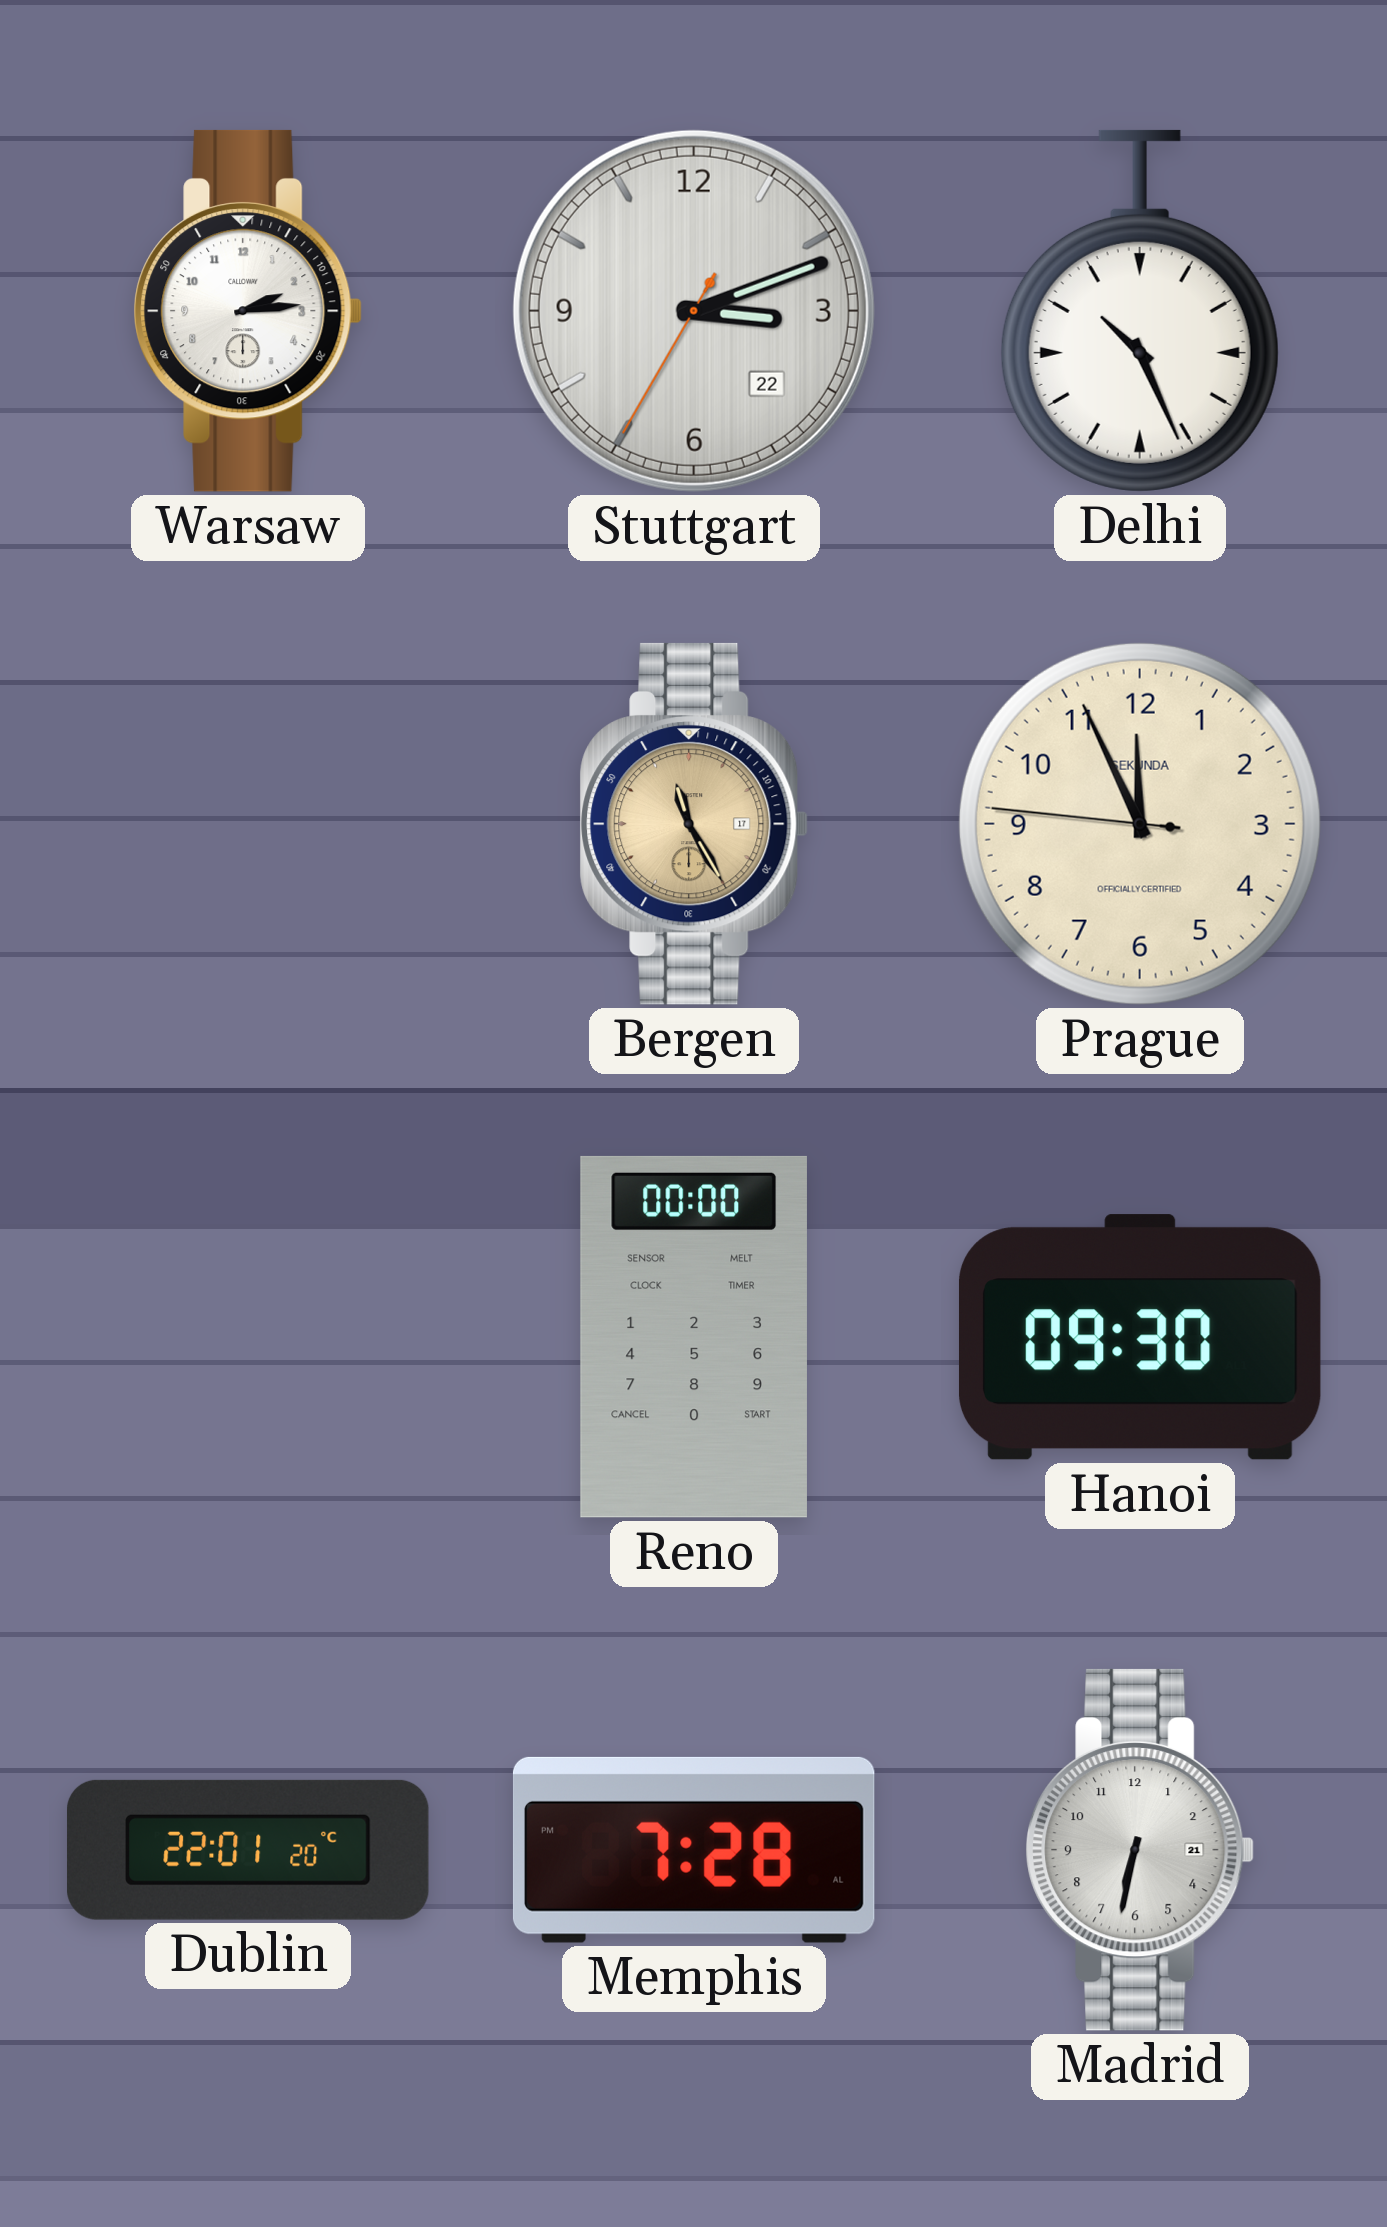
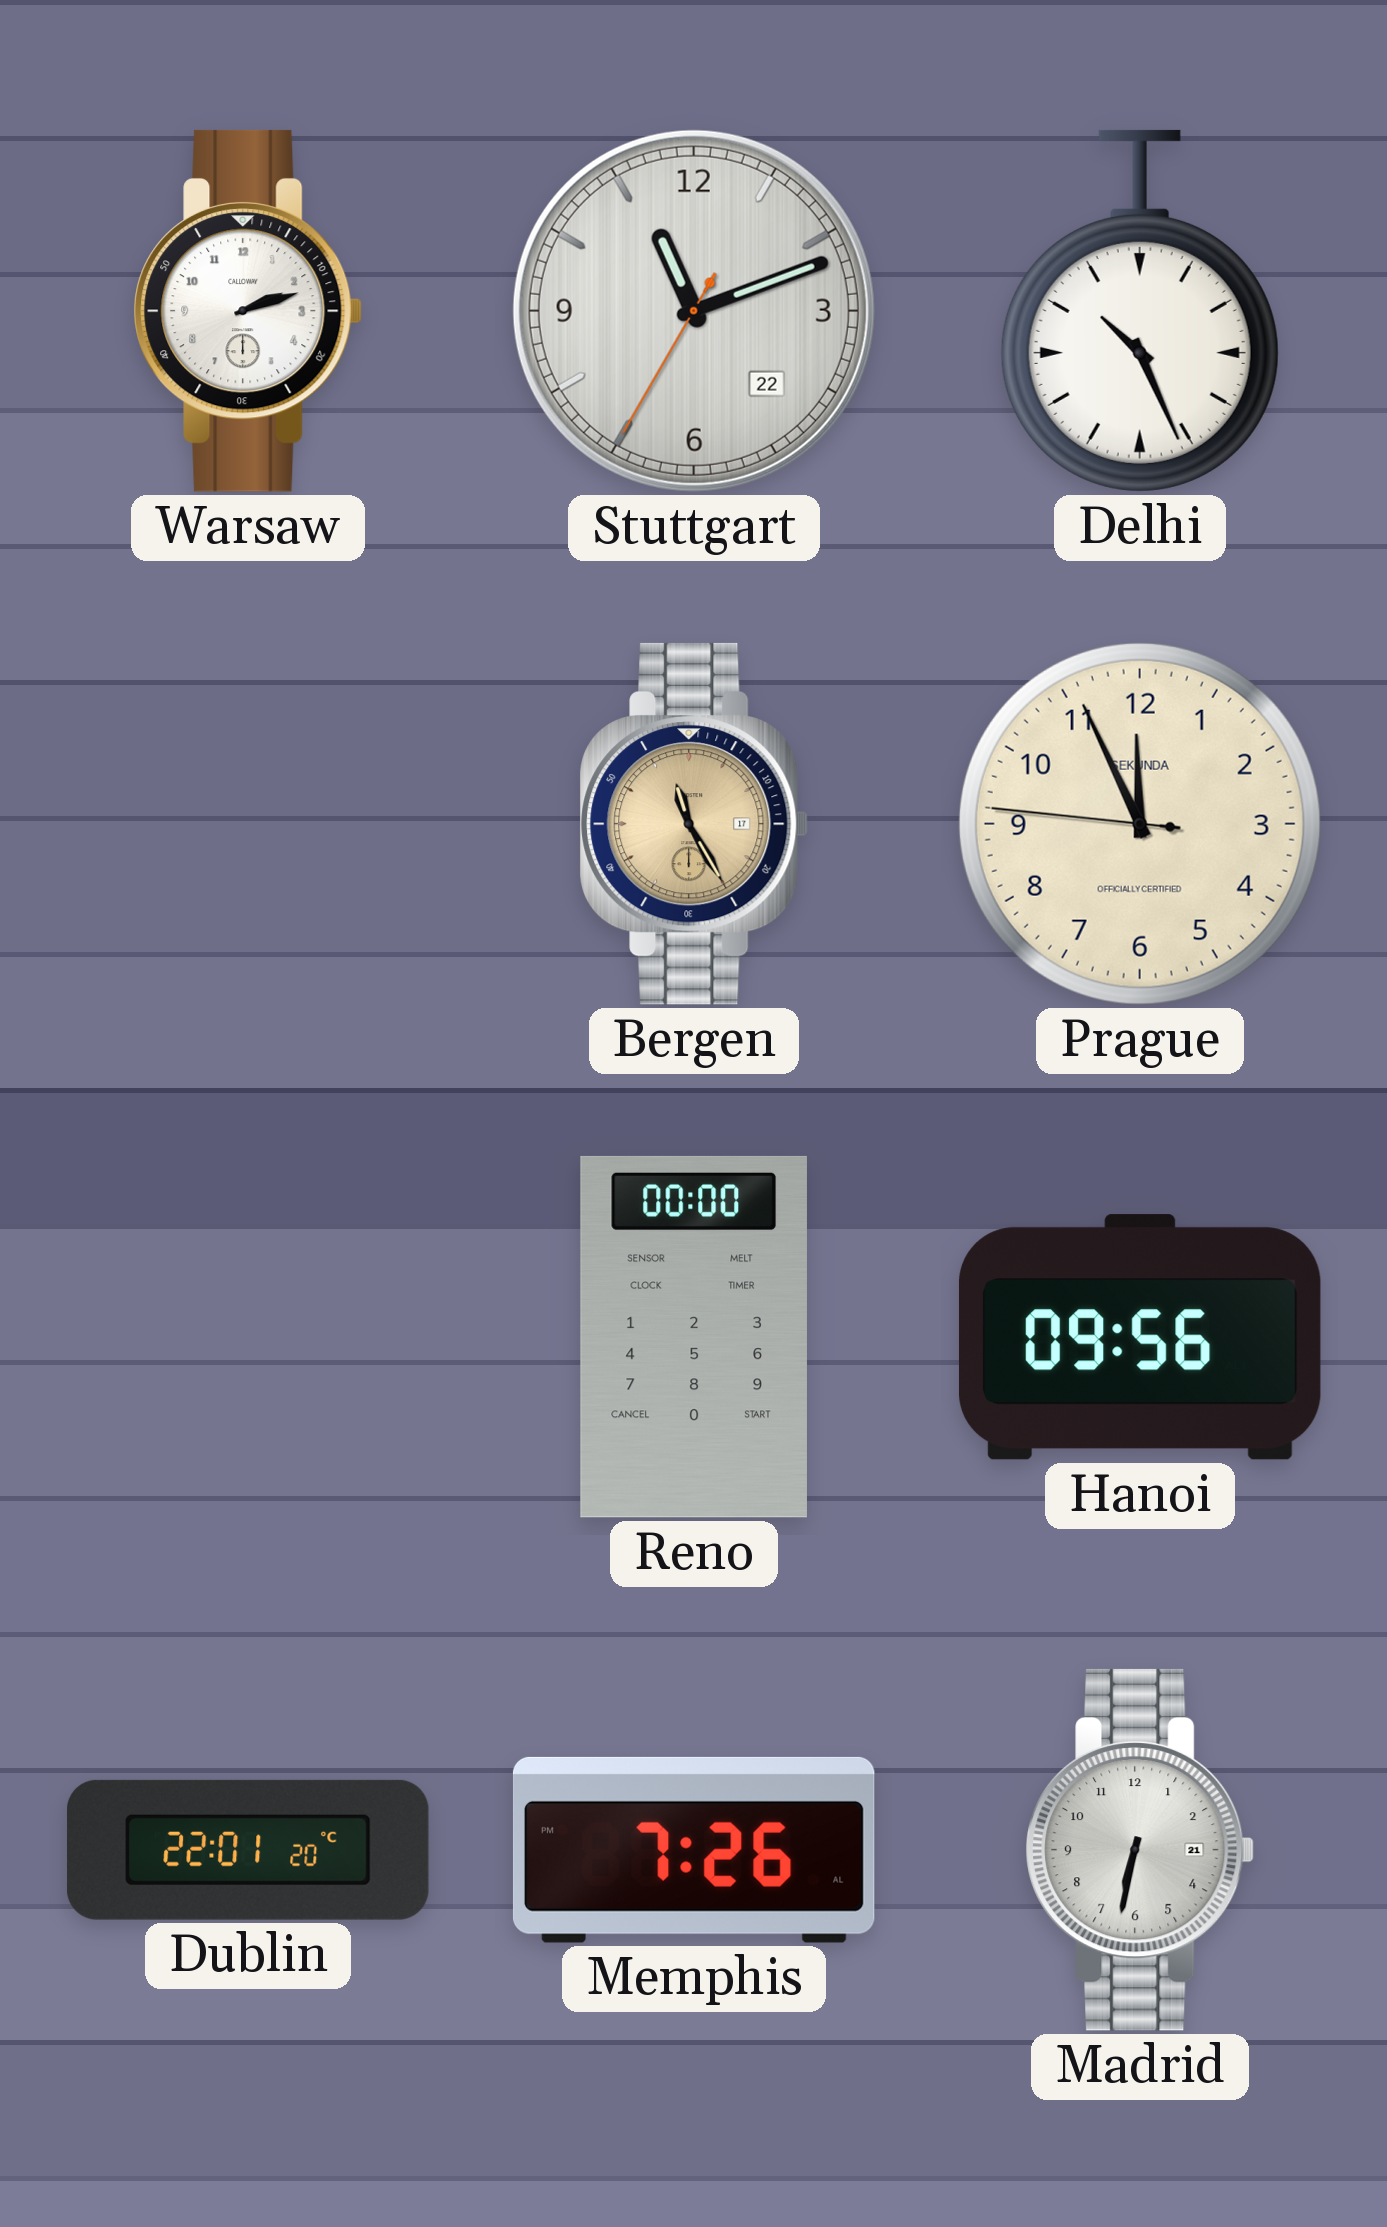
Warsaw: 2:14 -> 2:12 (248, 311)
Stuttgart: 3:11 -> 11:11 (694, 311)
Hanoi: 09:30 -> 09:56 (1140, 1337)
Memphis: 7:28 -> 7:26 (694, 1850)
